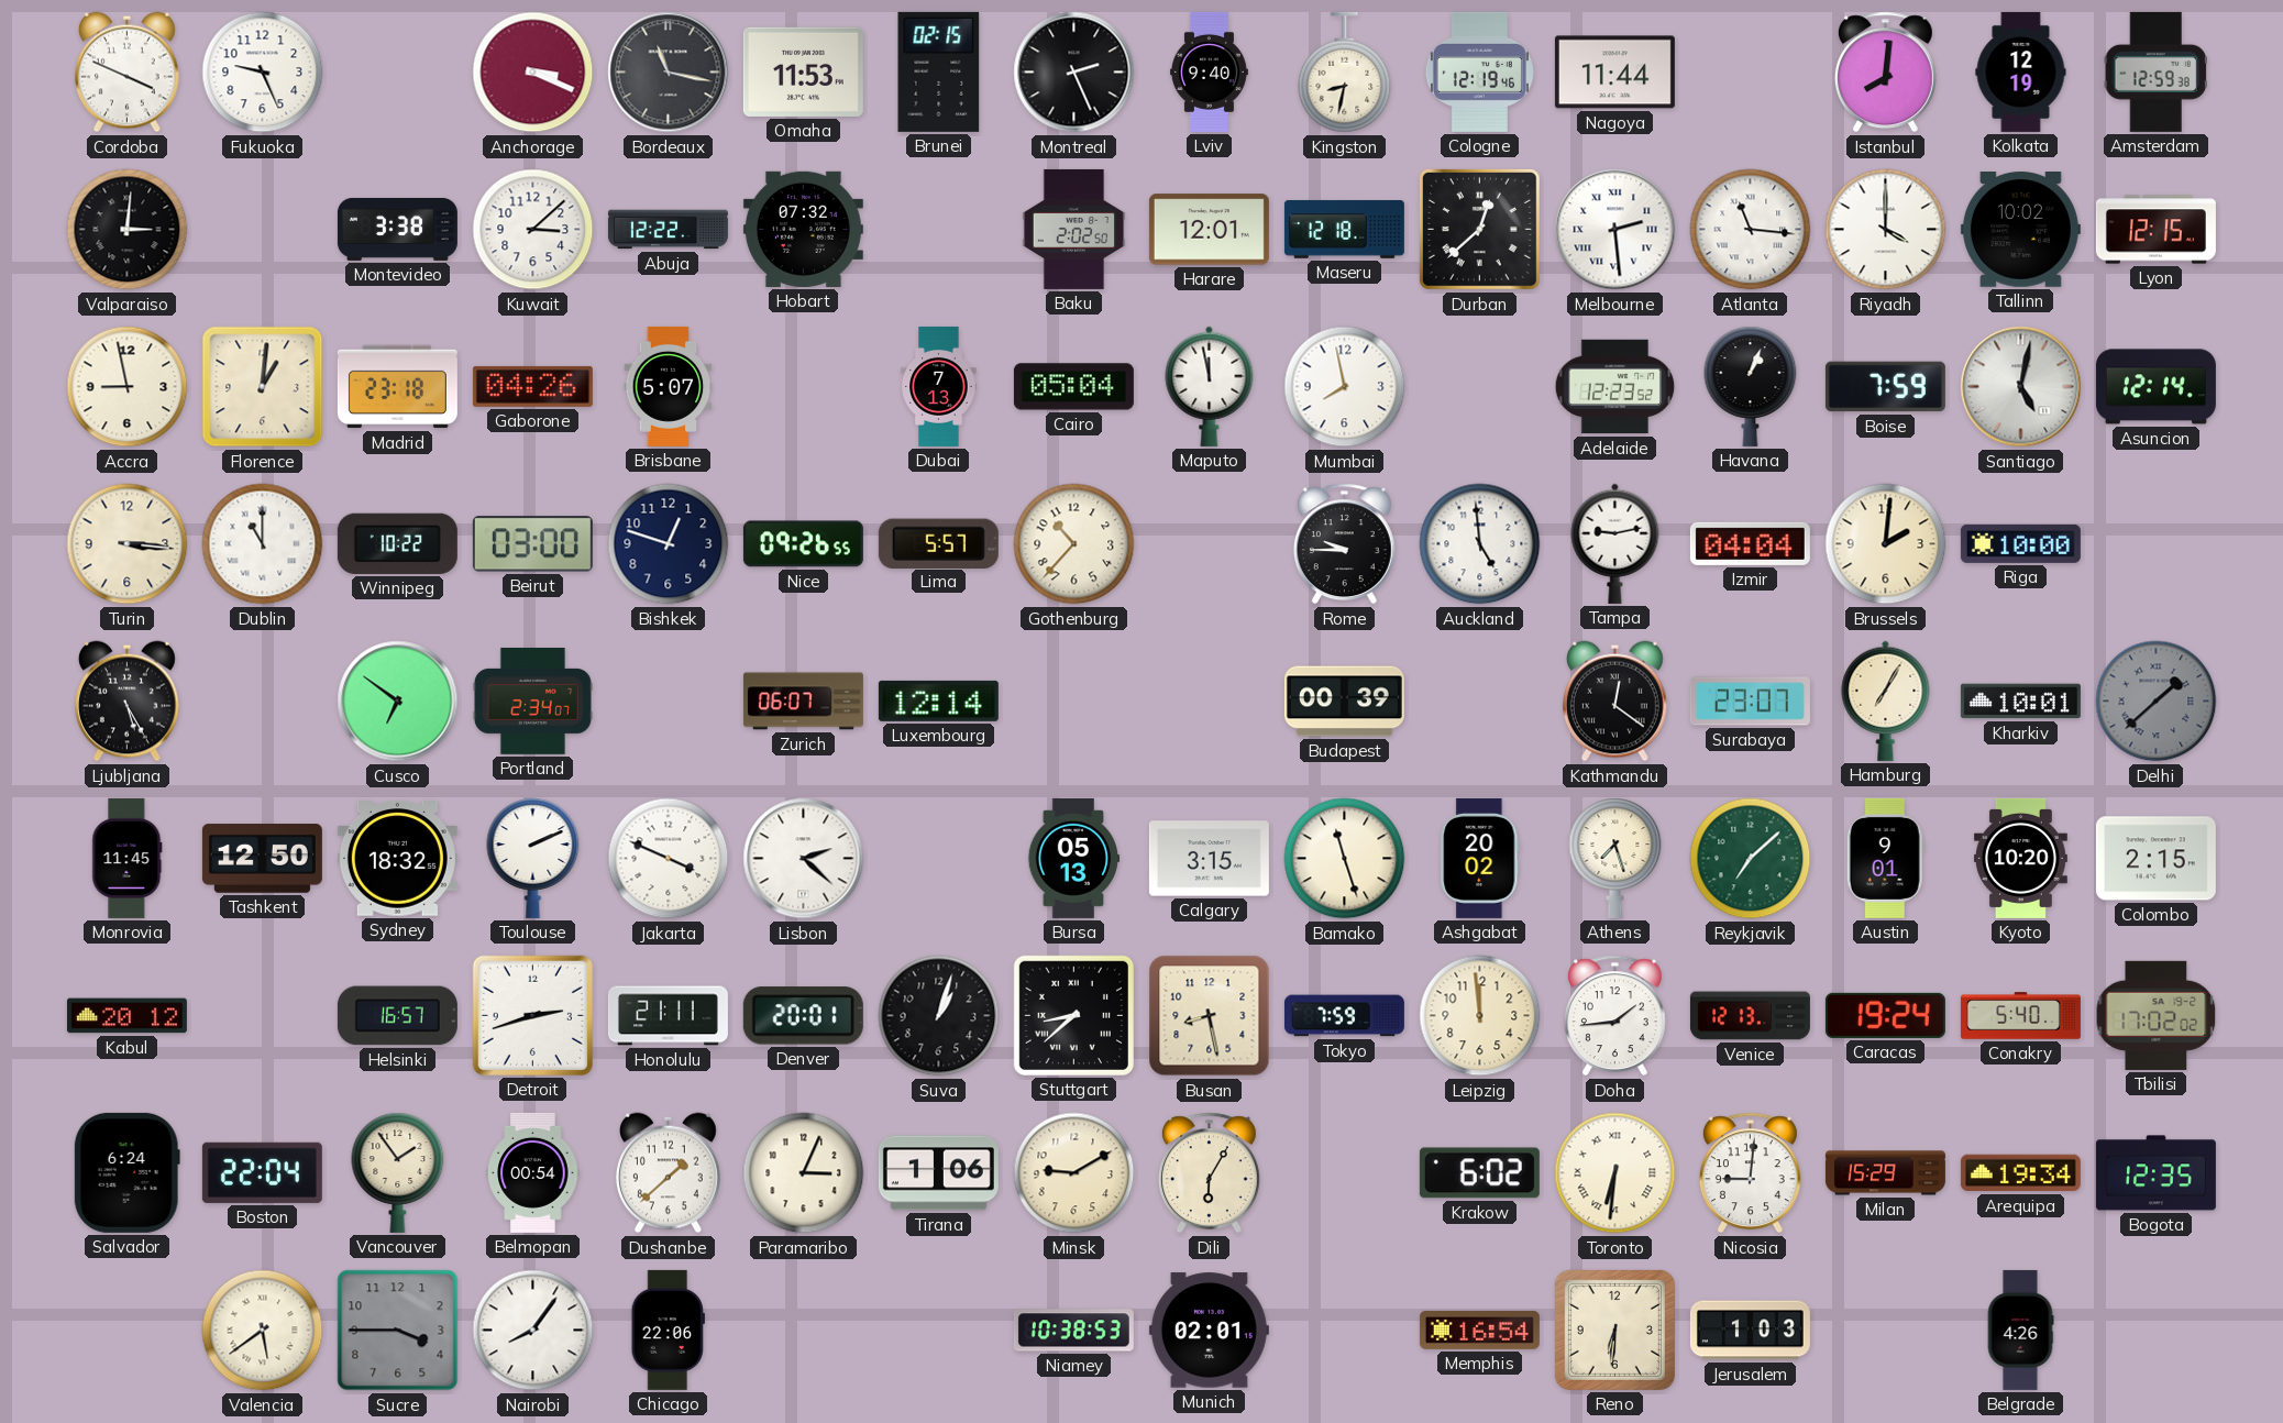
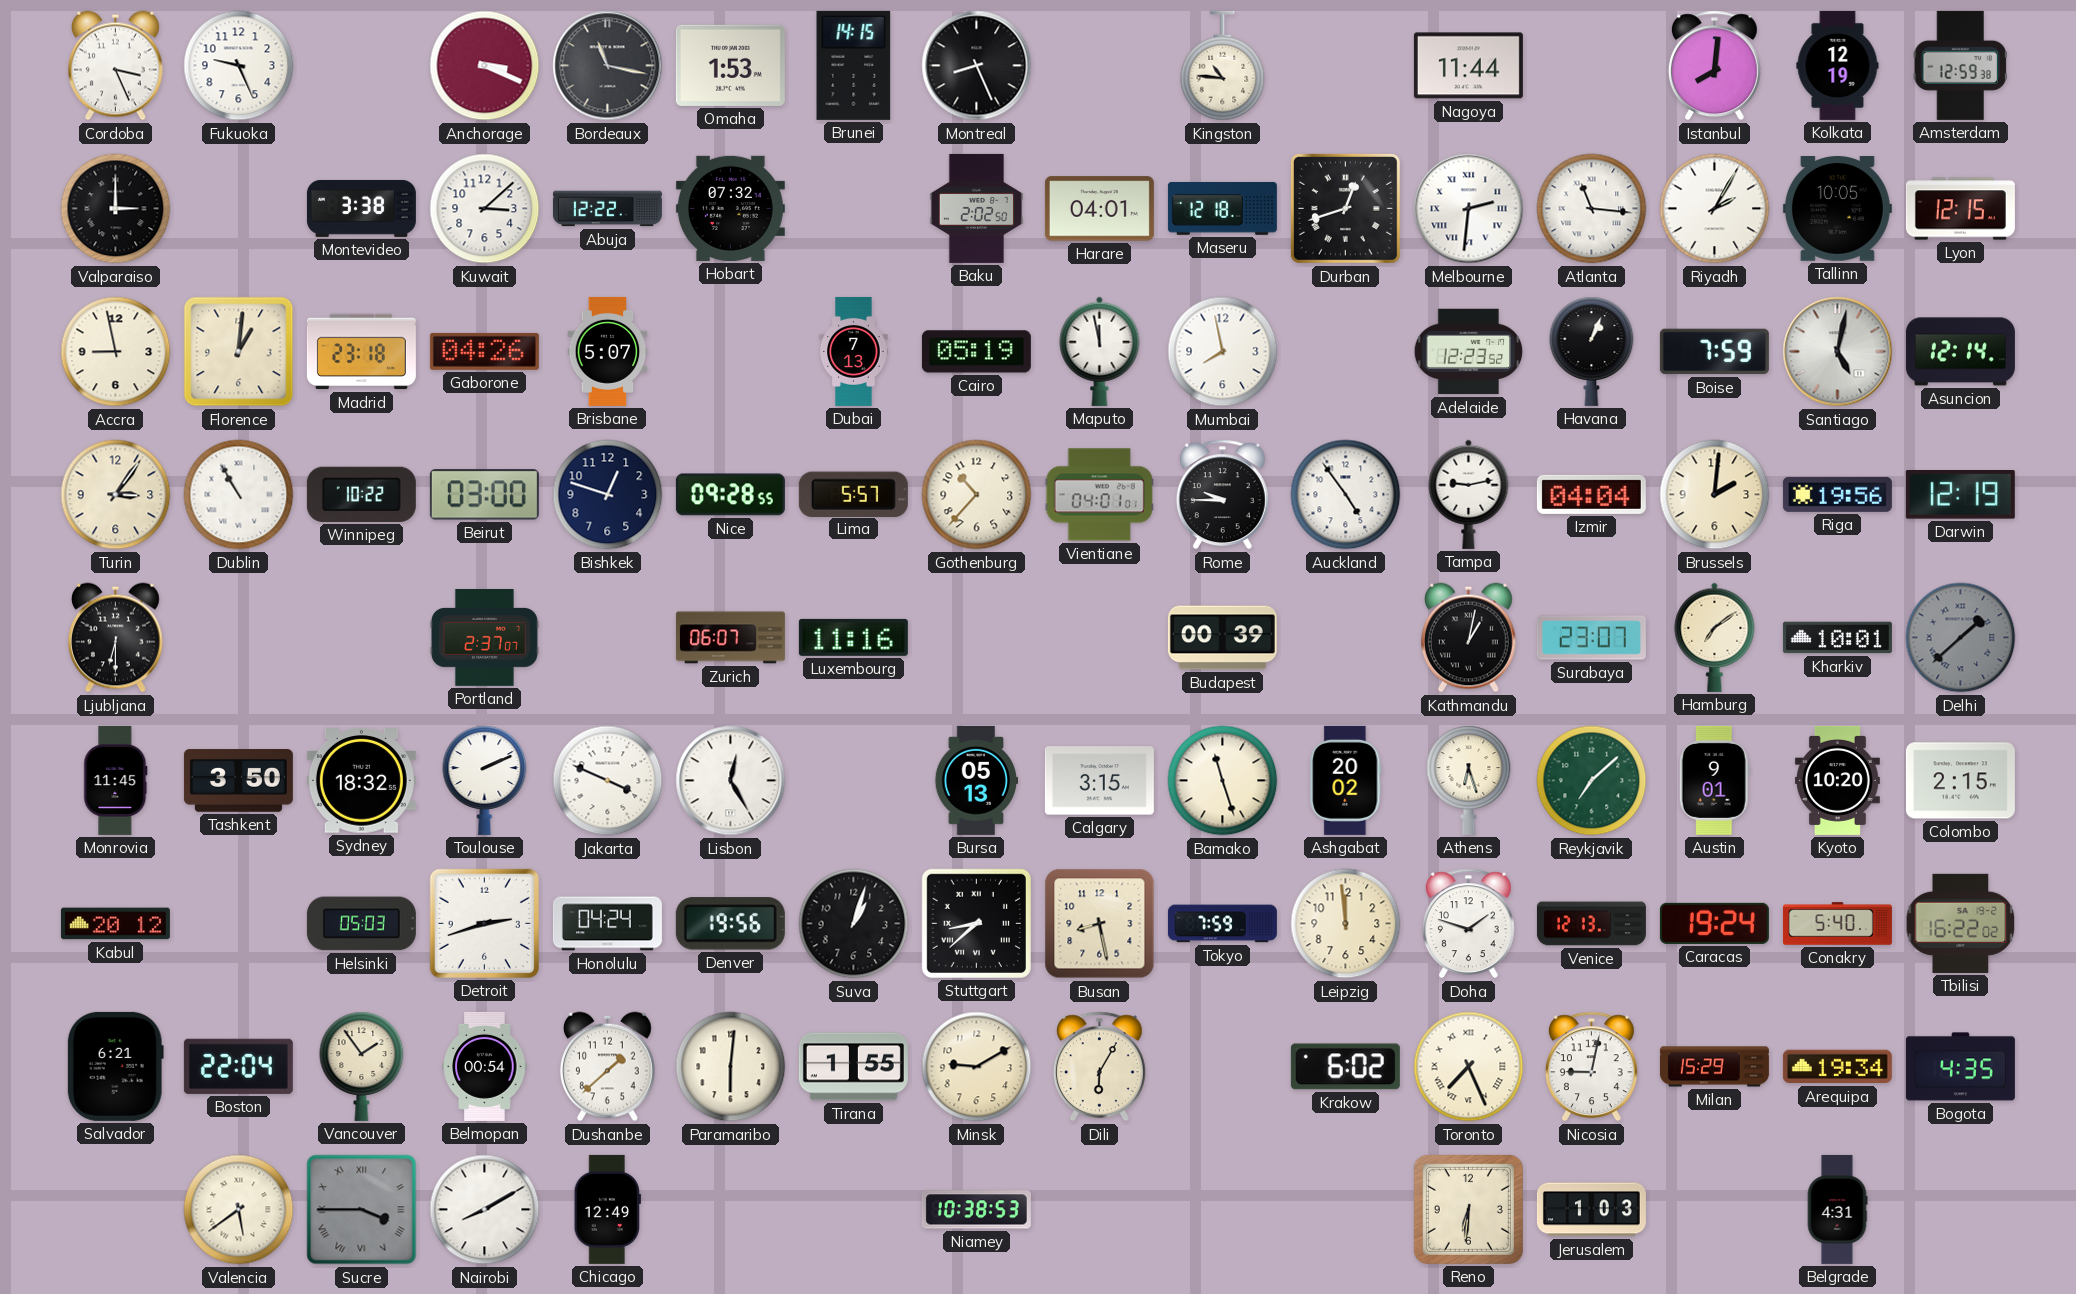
Cordoba: 3:49 -> 3:26 (115, 66)
Omaha: 11:53 -> 1:53 (730, 65)
Brunei: 02:15 -> 14:15 (854, 65)
Montreal: 2:26 -> 8:26 (977, 66)
Lviv: 9:40 -> none (1209, 71)
Kingston: 8:32 -> 10:46 (1223, 66)
Cologne: 12:19 -> none (1479, 71)
Valparaiso: 3:01 -> 3:00 (116, 209)
Harare: 12:01 -> 04:01 (1099, 209)
Durban: 12:38 -> 12:42 (1345, 208)
Melbourne: 2:29 -> 2:31 (1469, 209)
Riyadh: 4:00 -> 2:05 (1715, 209)
Tallinn: 10:02 -> 10:05 (1837, 209)
Cairo: 05:04 -> 05:19 (976, 352)
Turin: 3:16 -> 3:06 (116, 495)
Dublin: 11:00 -> 10:55 (239, 495)
Nice: 09:26 -> 09:28 (730, 495)
Vientiane: none -> 04:01 (1099, 495)
Auckland: 4:59 -> 4:54 (1346, 495)
Riga: 10:00 -> 19:56 (1837, 494)
Darwin: none -> 12:19 (1960, 495)
Ljubljana: 5:25 -> 6:30 (115, 638)
Cusco: 6:51 -> none (398, 702)
Portland: 2:34 -> 2:37 (484, 638)
Luxembourg: 12:14 -> 11:16 (853, 637)
Kathmandu: 12:21 -> 1:02 (1468, 638)
Hamburg: 7:05 -> 7:09 (1715, 637)
Tashkent: 12:50 -> 3:50 (238, 781)
Lisbon: 2:22 -> 12:25 (731, 781)
Athens: 7:27 -> 6:27 (1469, 780)
Helsinki: 16:57 -> 05:03 (361, 924)
Honolulu: 21:11 -> 04:24 (607, 924)
Denver: 20:01 -> 19:56 (730, 924)
Doha: 1:44 -> 1:48 (1468, 924)
Tbilisi: 17:02 -> 16:22 (1961, 923)
Salvador: 6:24 -> 6:21 (115, 1066)
Paramaribo: 3:04 -> 6:01 (731, 1067)
Tirana: 1:06 -> 1:55 (853, 1067)
Toronto: 6:31 -> 7:26 (1469, 1067)
Nicosia: 9:01 -> 9:02 (1591, 1067)
Bogota: 12:35 -> 4:35 (1960, 1067)
Sucre numerals: Arabic -> Roman (362, 1210)
Nairobi: 8:06 -> 8:10 (485, 1210)
Chicago: 22:06 -> 12:49 (607, 1209)
Munich: 02:01 -> none (1209, 1331)
Memphis: 16:54 -> none (1479, 1330)
Belgrade: 4:26 -> 4:31 (1837, 1209)
